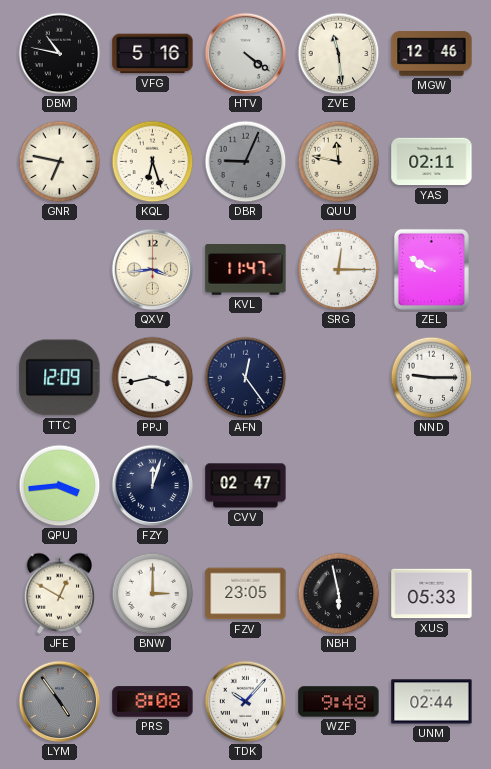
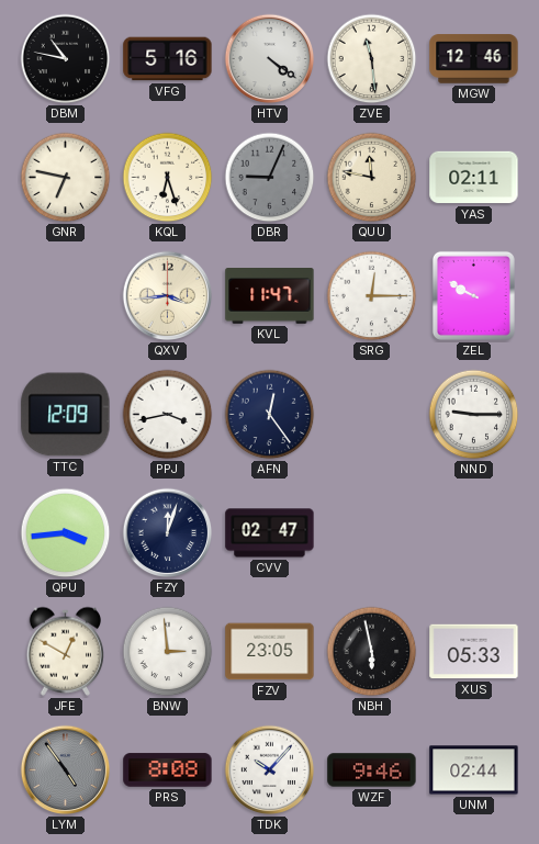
BNW: 3:00 -> 2:59 (168, 652)
WZF: 9:48 -> 9:46 (372, 770)
